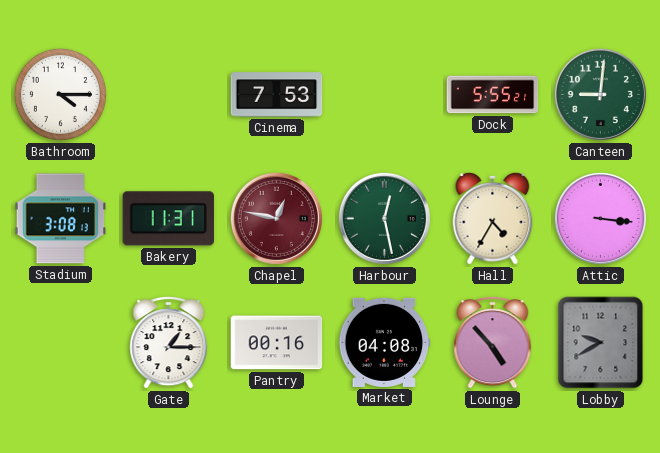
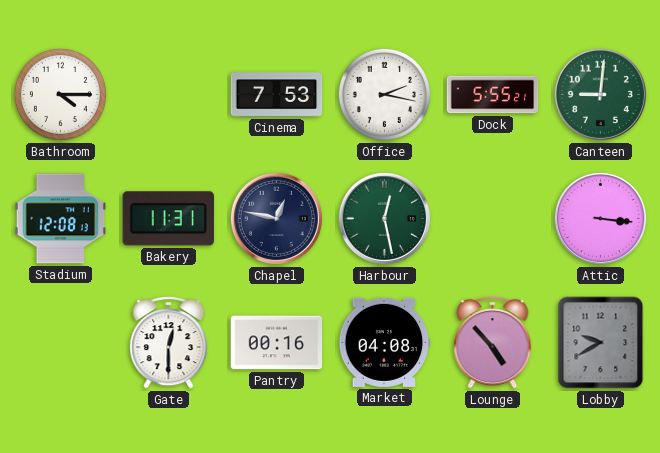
Office: none -> 2:17 (384, 94)
Stadium: 3:08 -> 12:08 (61, 219)
Chapel dial: burgundy -> navy (276, 218)
Hall: 4:35 -> none (493, 218)
Gate: 1:15 -> 12:30 (169, 343)
